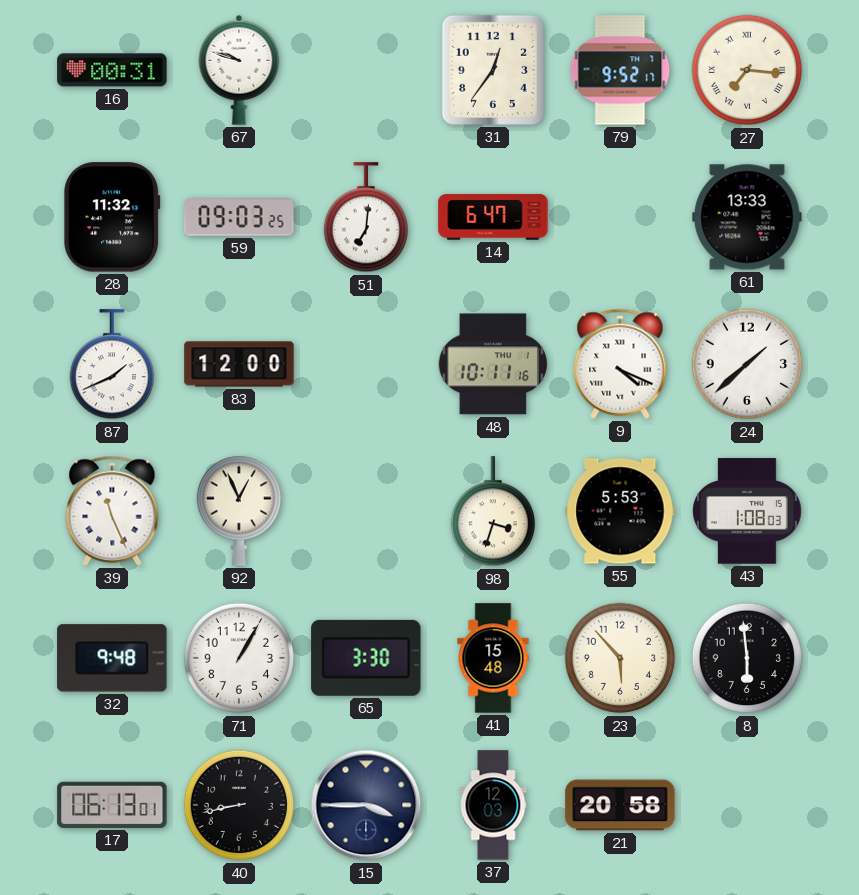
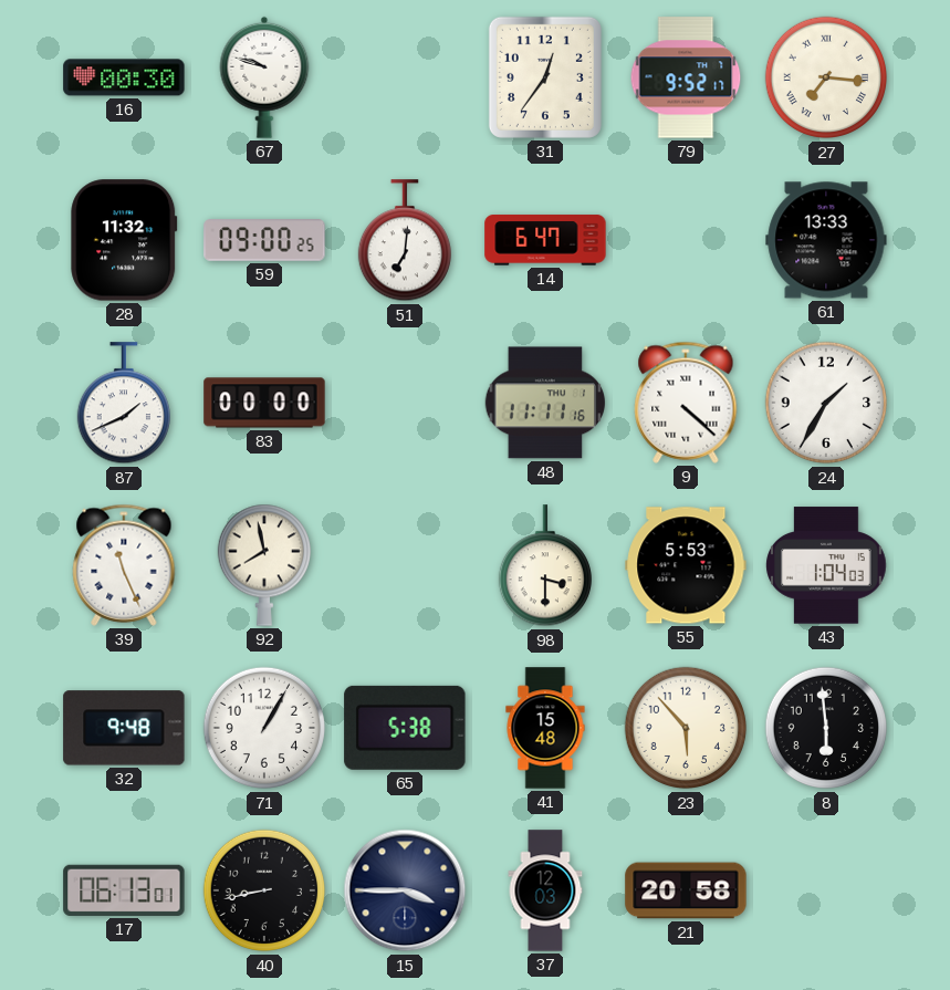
16: 00:31 -> 00:30 (124, 77)
59: 09:03 -> 09:00 (264, 240)
83: 12:00 -> 00:00 (264, 403)
48: 10:11 -> 11:11 (544, 403)
9: 4:19 -> 4:22 (686, 403)
24: 1:38 -> 1:35 (826, 403)
92: 12:56 -> 7:58 (263, 565)
98: 3:33 -> 3:30 (544, 566)
43: 1:08 -> 1:04 (826, 565)
65: 3:30 -> 5:38 (405, 728)
